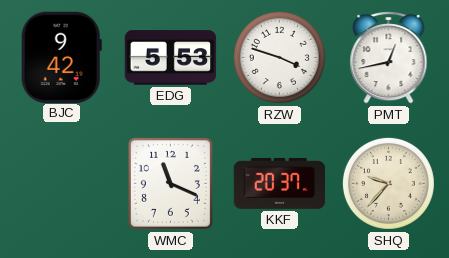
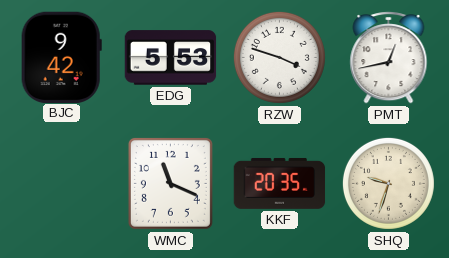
KKF: 20:37 -> 20:35 (280, 183)
SHQ: 9:37 -> 9:33 (388, 183)
